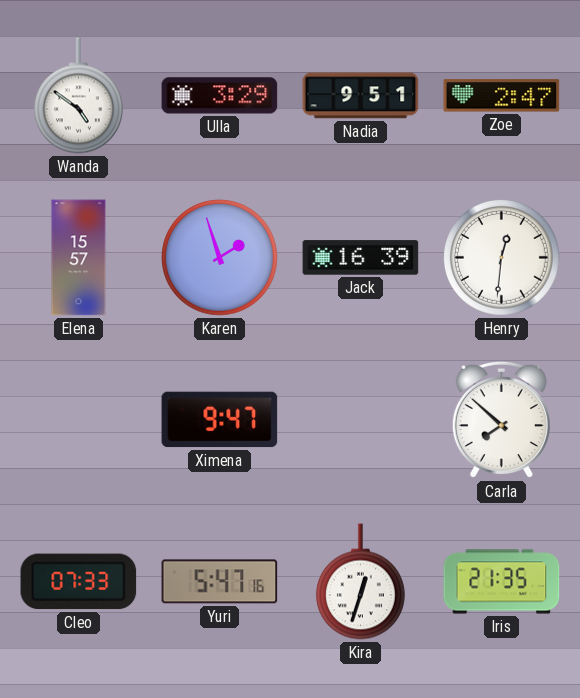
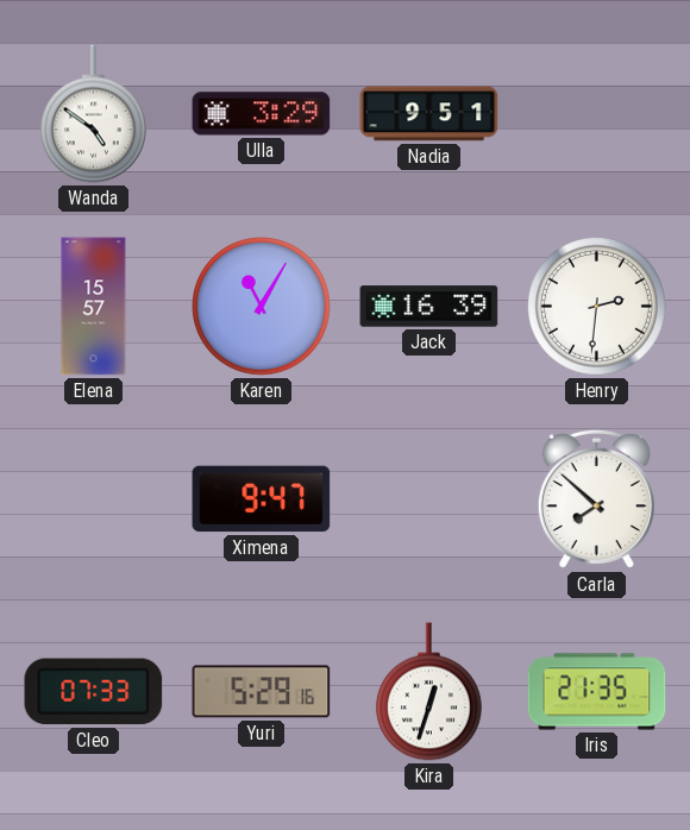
Zoe: 2:47 -> none (502, 96)
Karen: 1:57 -> 11:05 (262, 307)
Henry: 12:31 -> 2:31 (597, 307)
Yuri: 5:47 -> 5:29 (262, 692)
